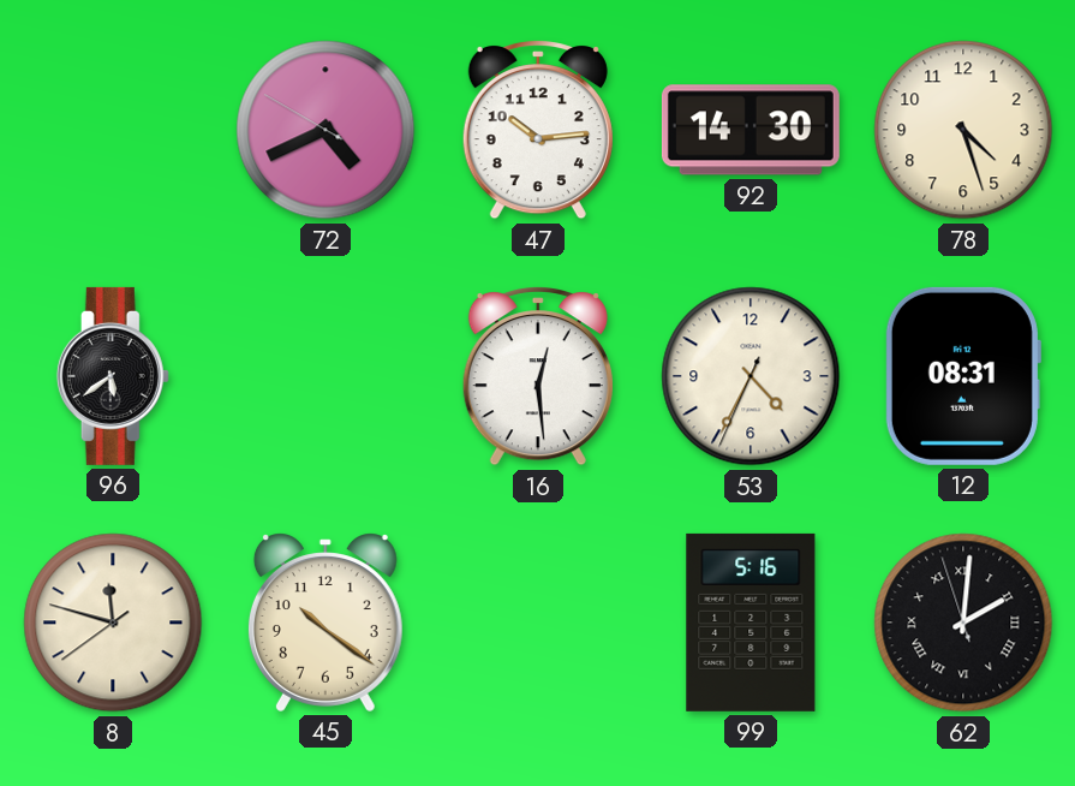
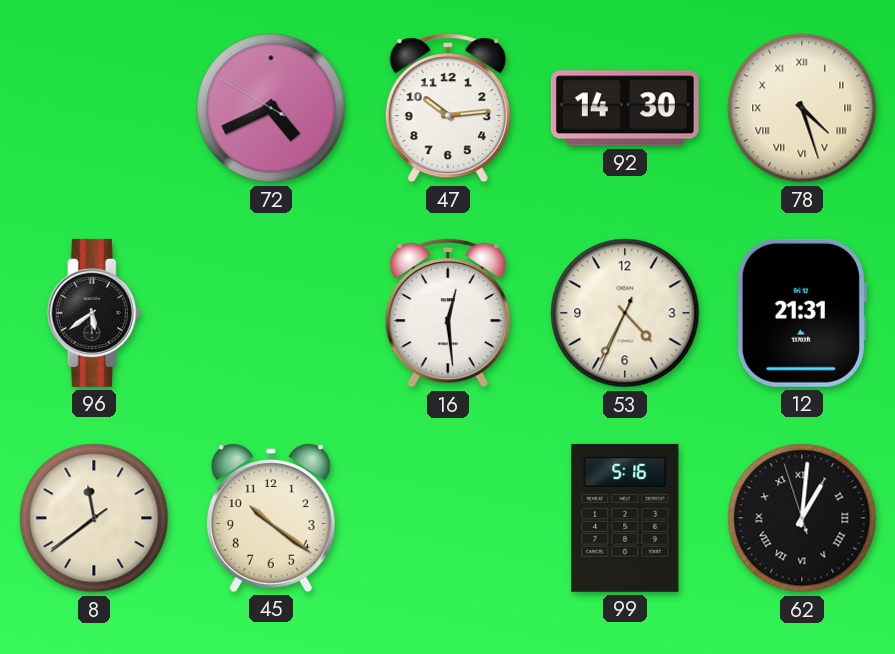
78 numerals: Arabic -> Roman (802, 108)
12: 08:31 -> 21:31 (802, 313)
8: 11:47 -> 11:38 (94, 518)
62: 2:00 -> 1:00 (802, 518)
